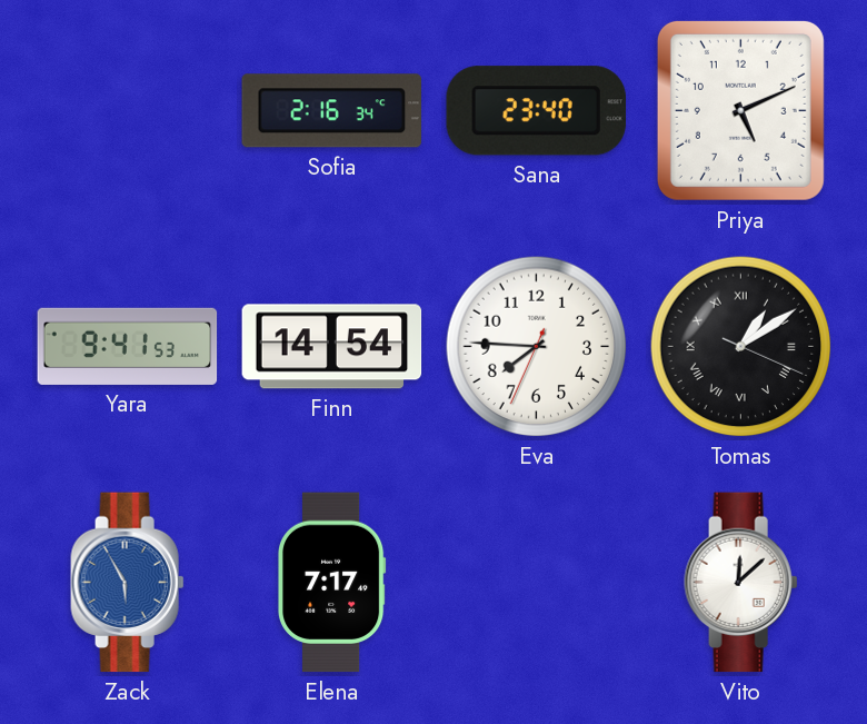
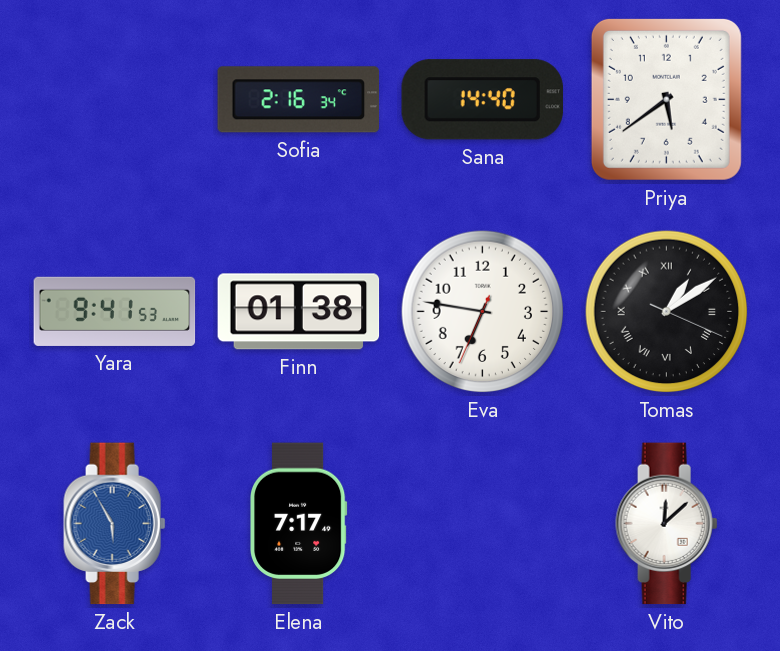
Sana: 23:40 -> 14:40 (482, 100)
Priya: 5:11 -> 5:39 (666, 99)
Finn: 14:54 -> 01:38 (299, 312)
Eva: 7:45 -> 6:46 (483, 312)
